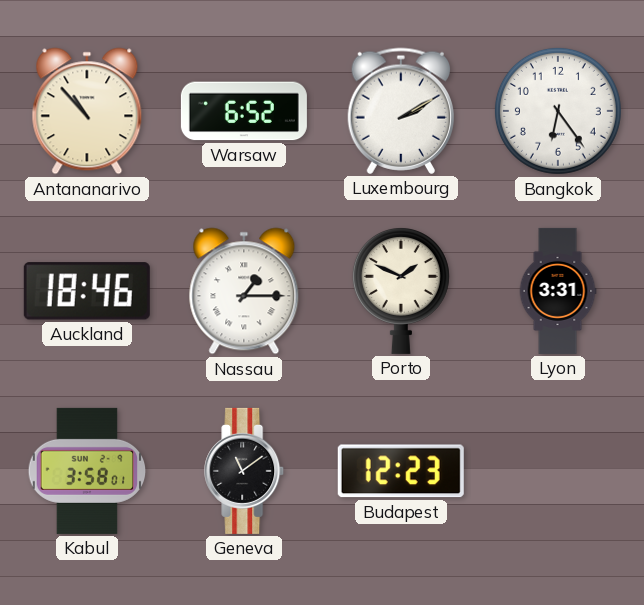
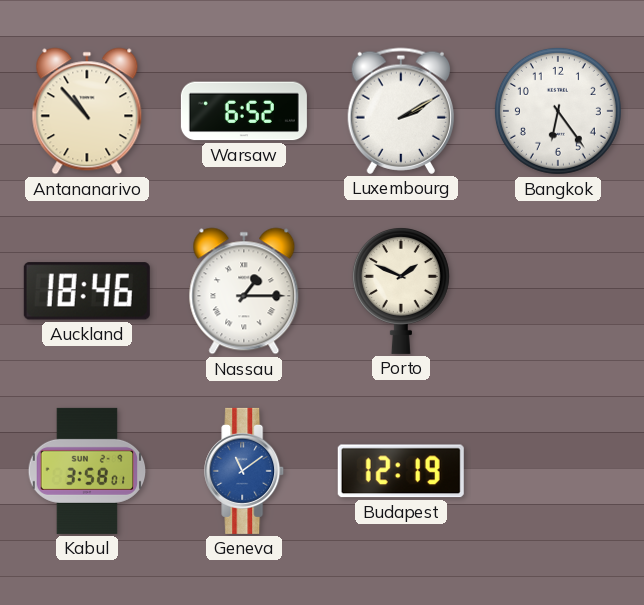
Lyon: 3:31 -> none (558, 291)
Geneva dial: black -> blue (245, 471)
Budapest: 12:23 -> 12:19 (401, 471)
